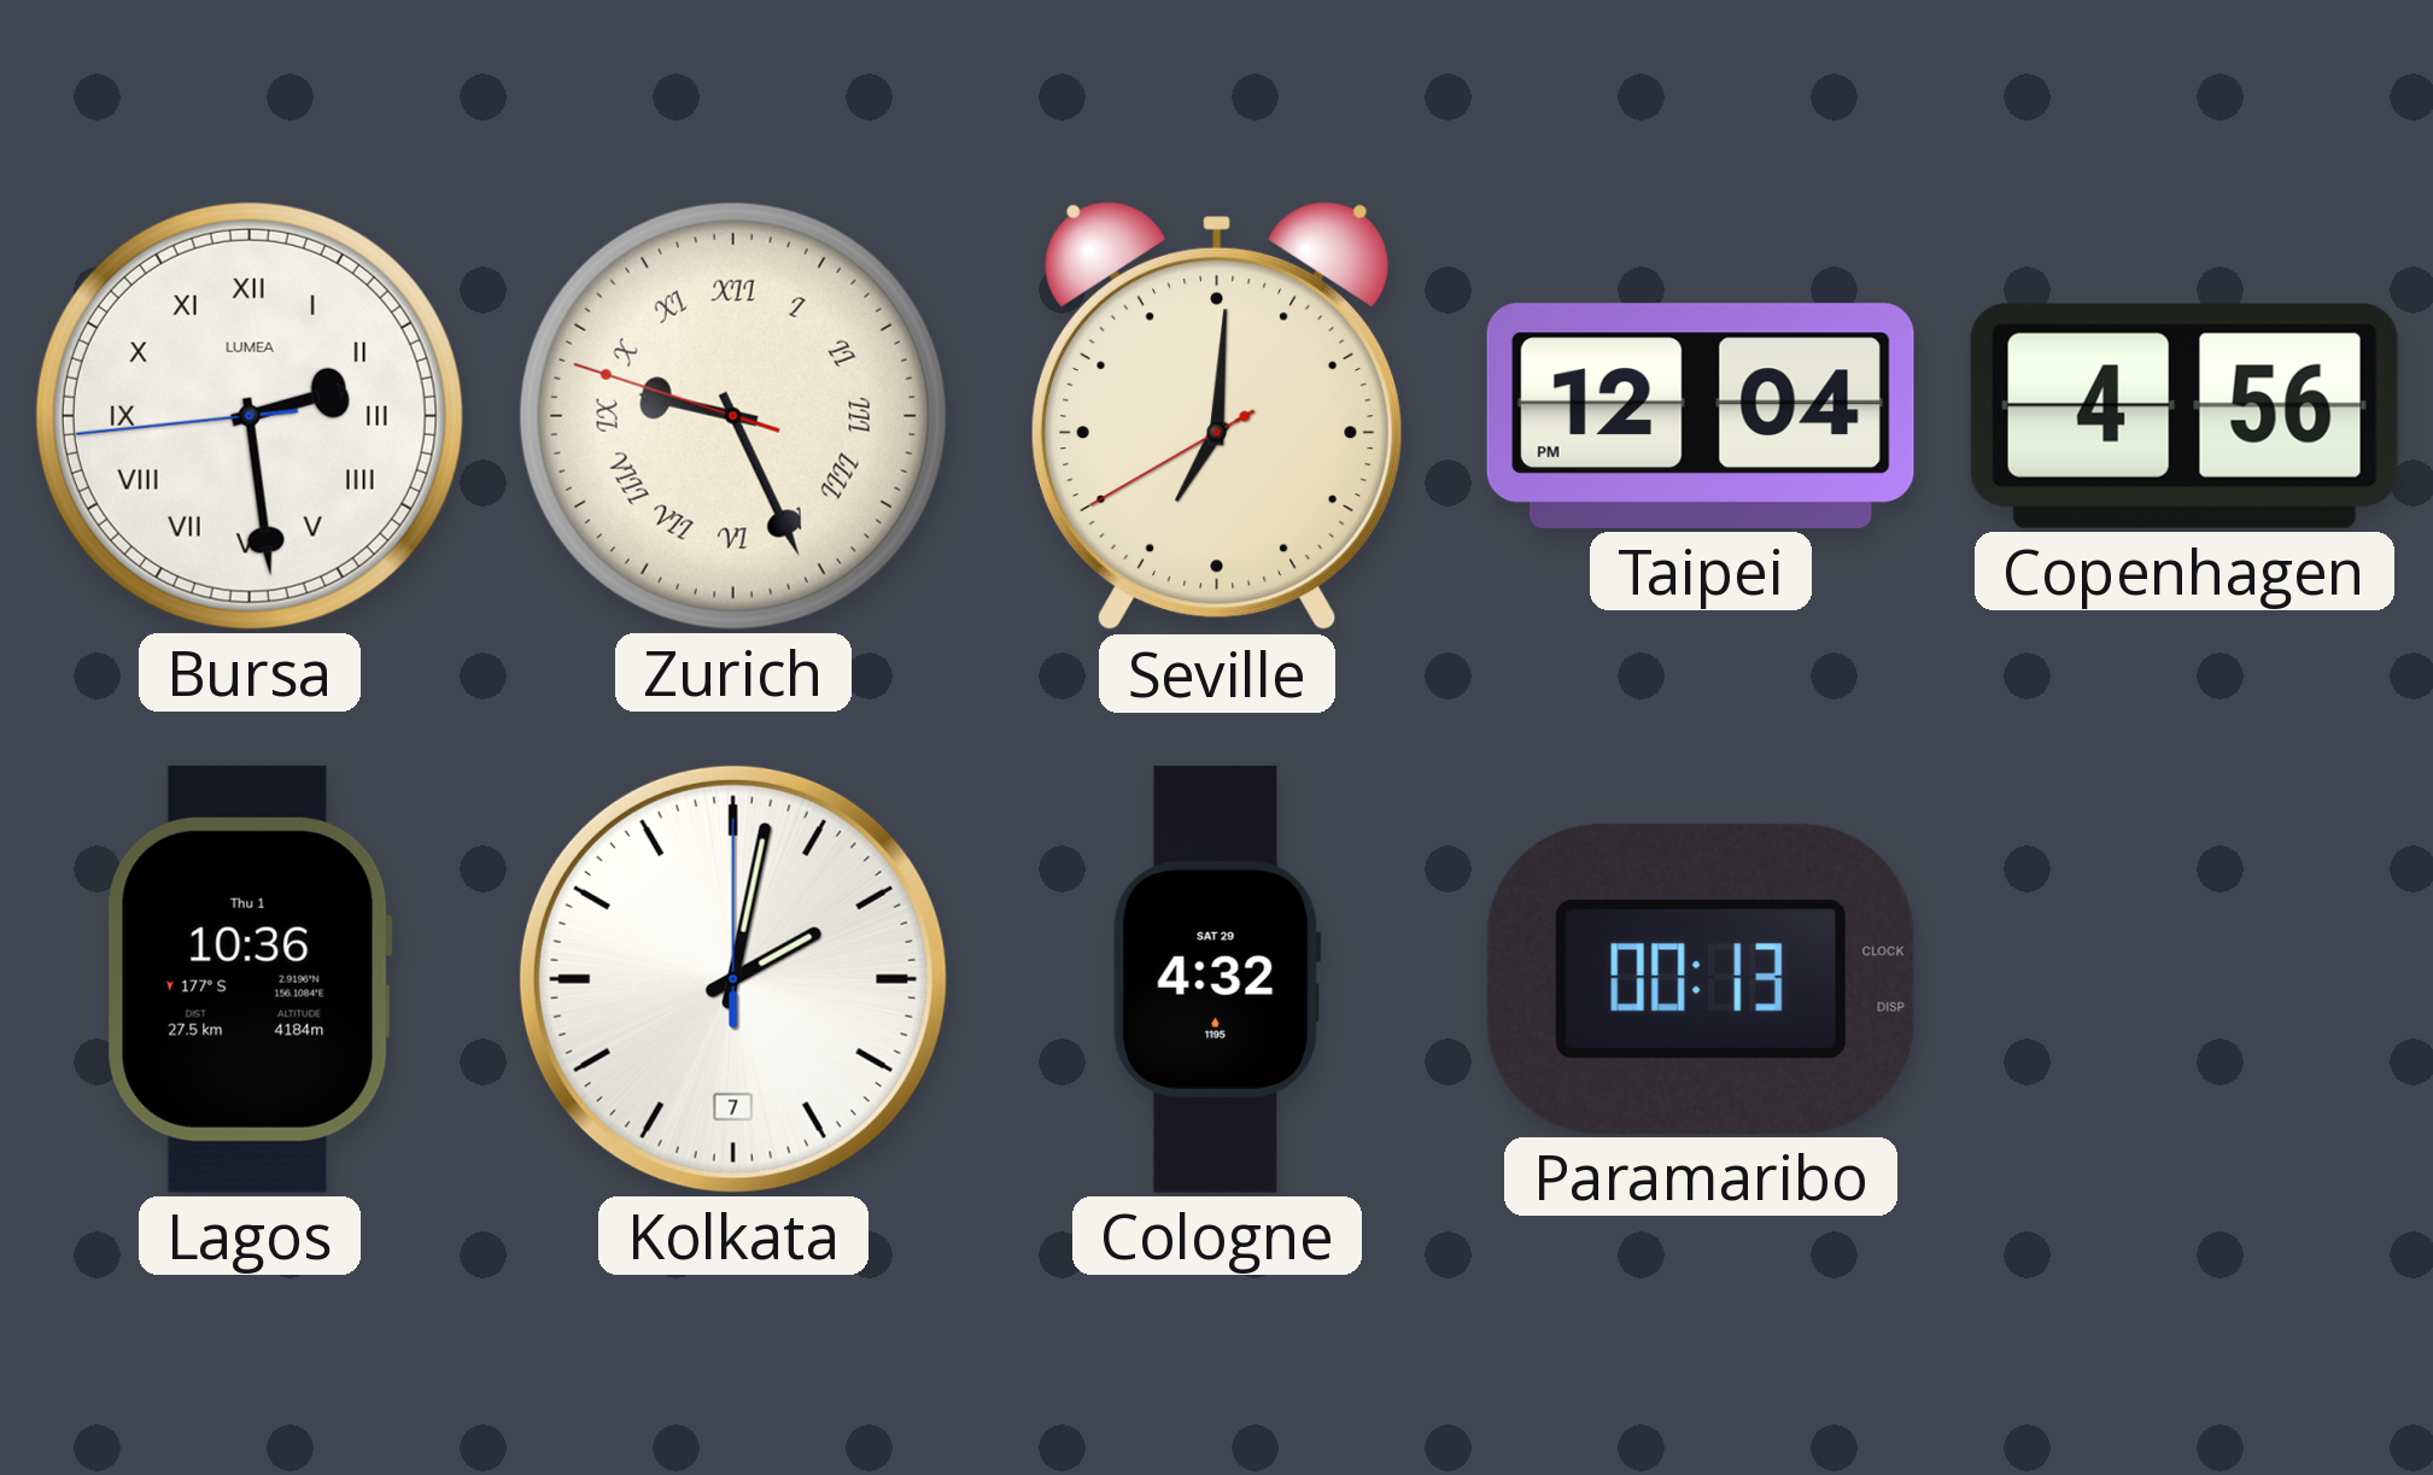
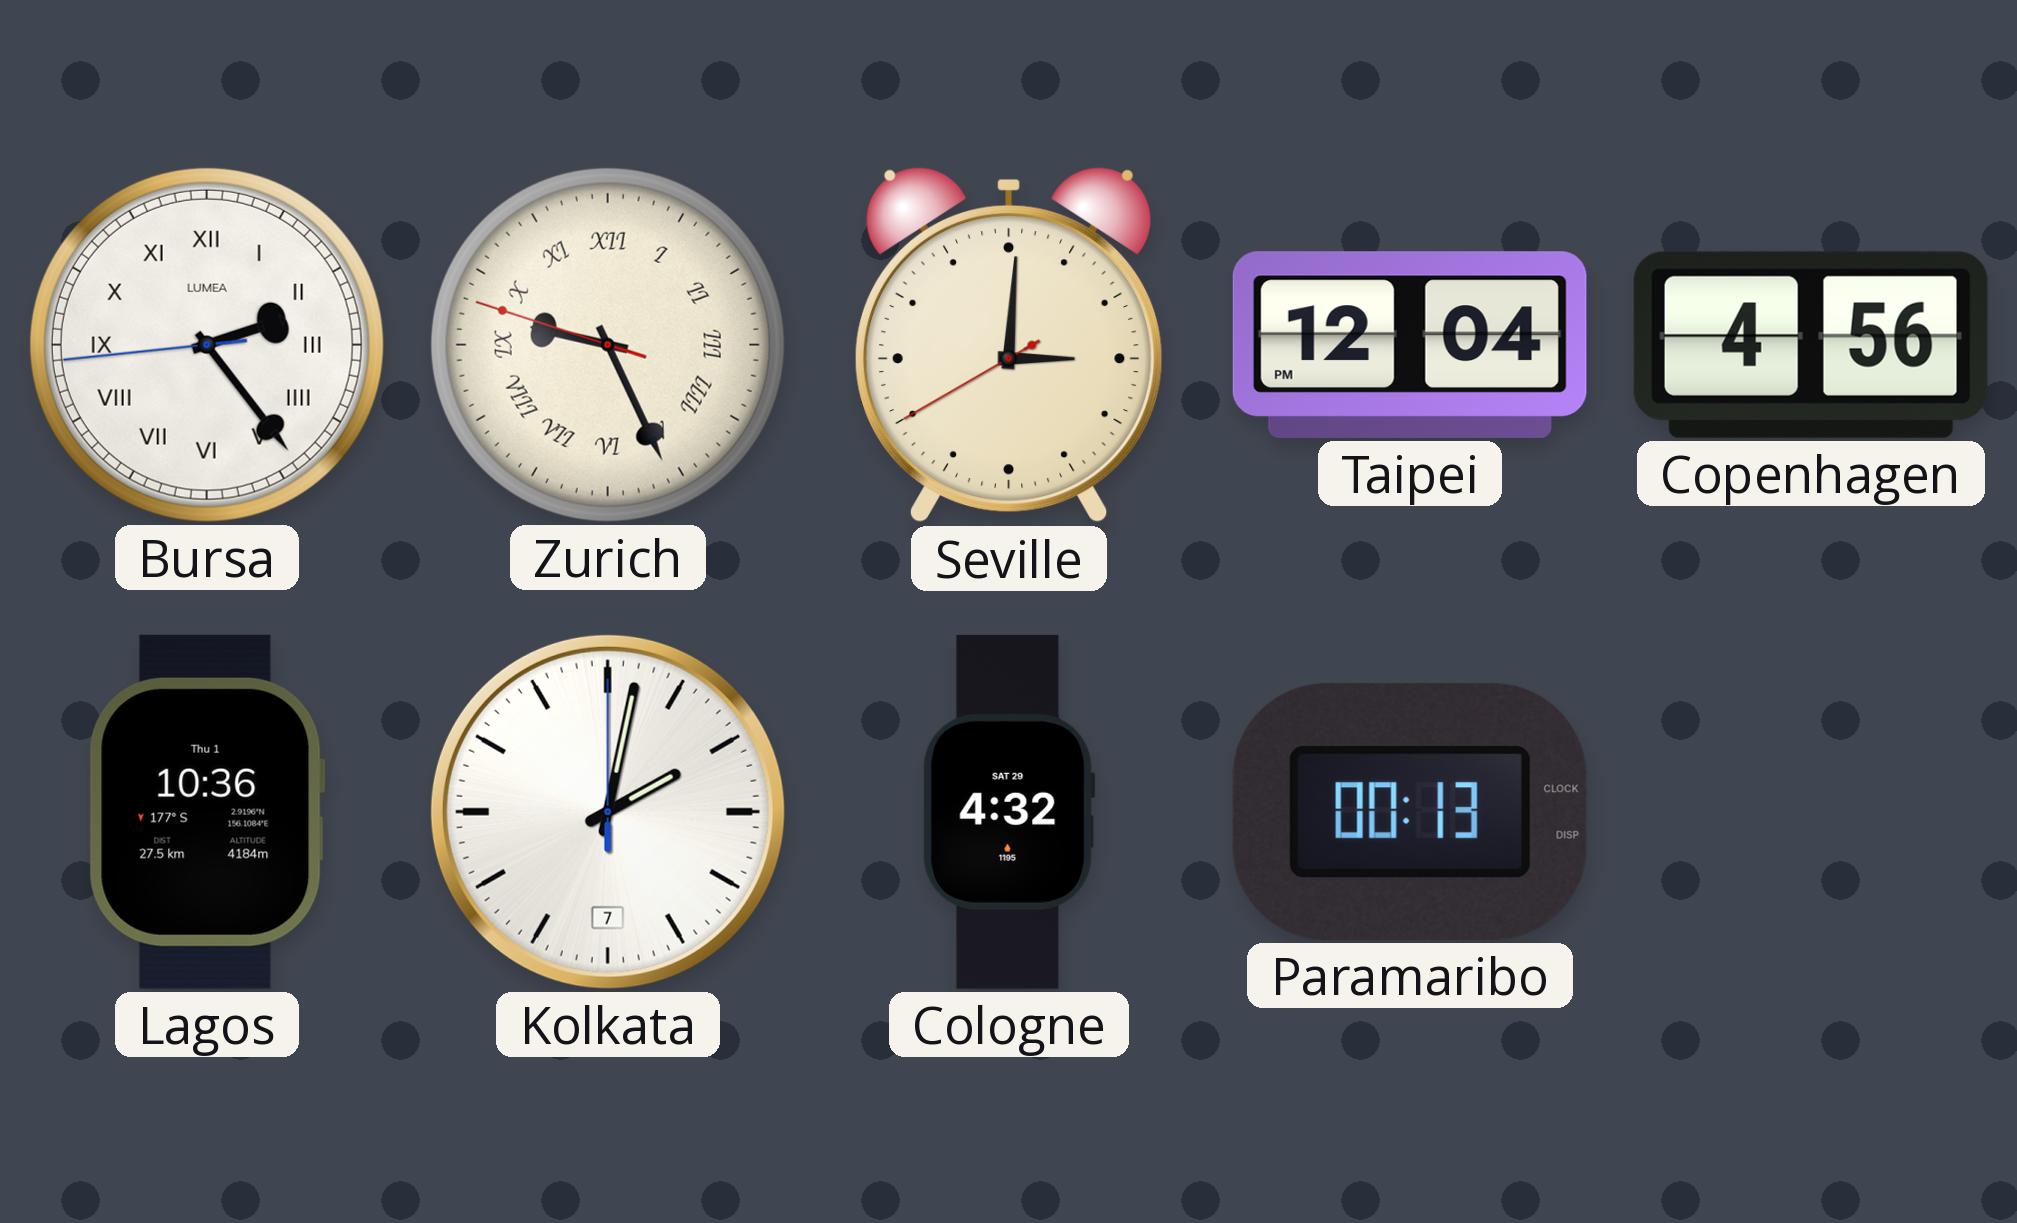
Bursa: 2:28 -> 2:23 (207, 345)
Seville: 7:00 -> 3:00 (1009, 345)
